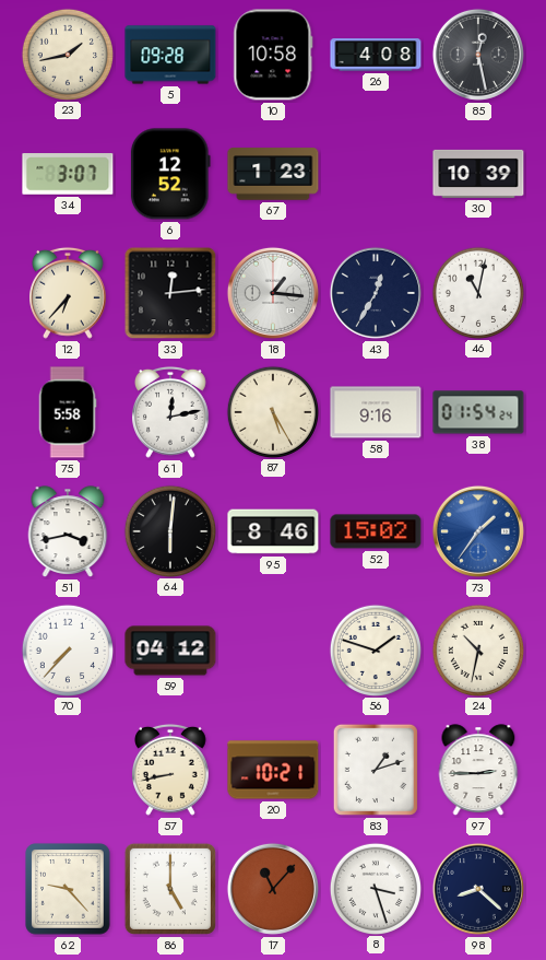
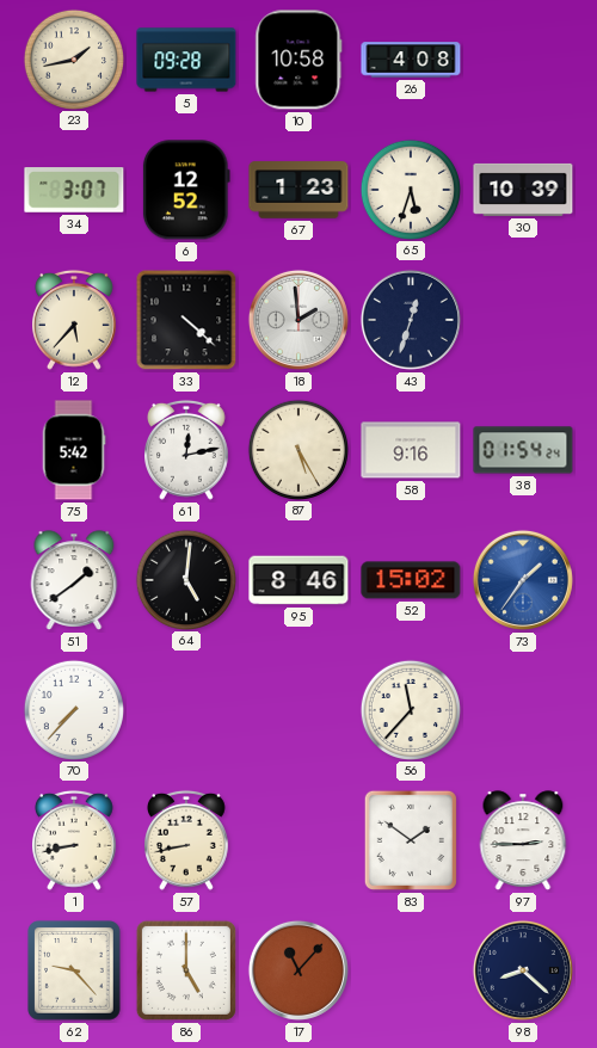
85: 12:28 -> none (478, 55)
65: none -> 5:33 (410, 189)
12: 6:37 -> 5:37 (75, 320)
33: 12:14 -> 4:22 (186, 320)
18: 1:16 -> 1:59 (298, 320)
43: 12:35 -> 12:33 (411, 320)
46: 11:02 -> none (477, 292)
75: 5:58 -> 5:42 (74, 450)
51: 3:43 -> 1:39 (74, 580)
64: 6:01 -> 5:01 (185, 579)
59: 04:12 -> none (170, 651)
56: 1:48 -> 11:37 (410, 709)
24: 10:32 -> none (477, 649)
1: none -> 8:43 (75, 840)
20: 10:21 -> none (273, 770)
83: 1:12 -> 1:51 (411, 840)
8: 3:27 -> none (375, 888)
